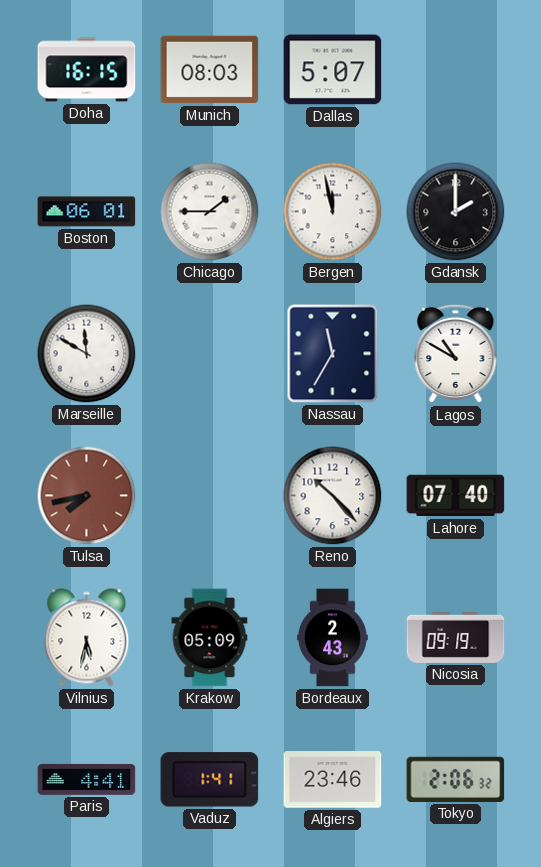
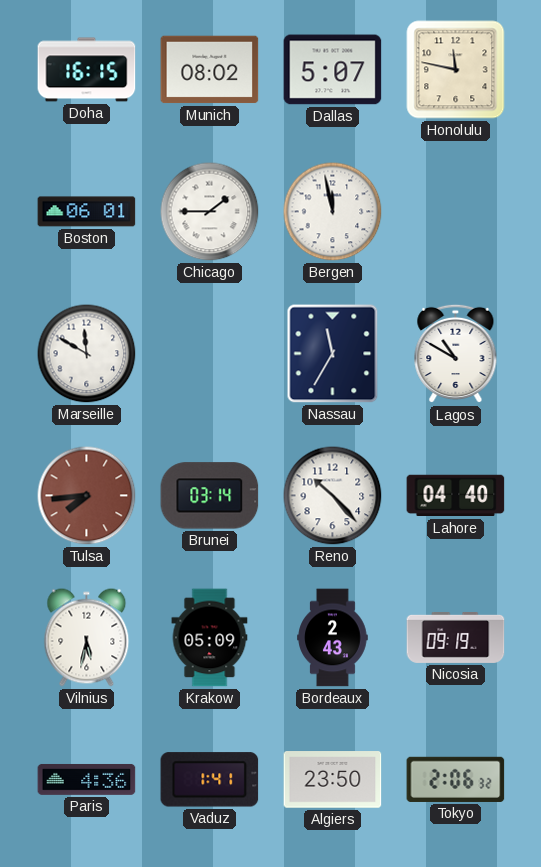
Munich: 08:03 -> 08:02 (210, 70)
Honolulu: none -> 11:47 (456, 70)
Gdansk: 2:00 -> none (456, 212)
Tulsa: 7:43 -> 7:44 (87, 496)
Brunei: none -> 03:14 (210, 496)
Lahore: 07:40 -> 04:40 (456, 496)
Paris: 4:41 -> 4:36 (87, 779)
Algiers: 23:46 -> 23:50 (333, 780)
